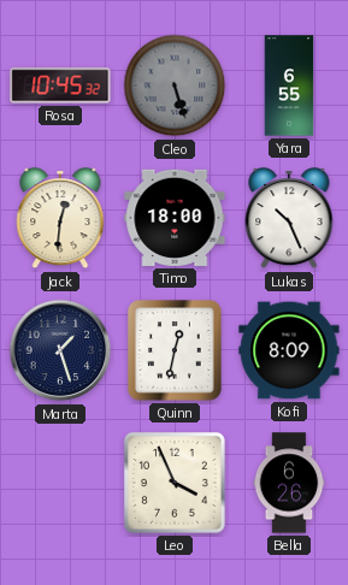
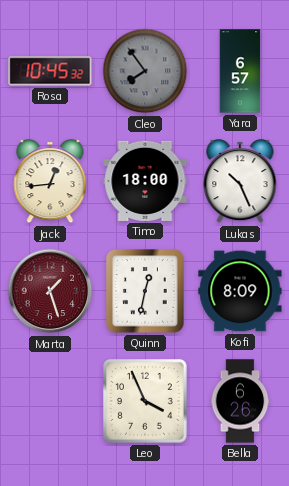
Cleo: 5:27 -> 7:54 (145, 71)
Yara: 6:55 -> 6:57 (240, 71)
Jack: 12:31 -> 12:44 (50, 182)
Marta dial: navy -> burgundy (50, 291)
